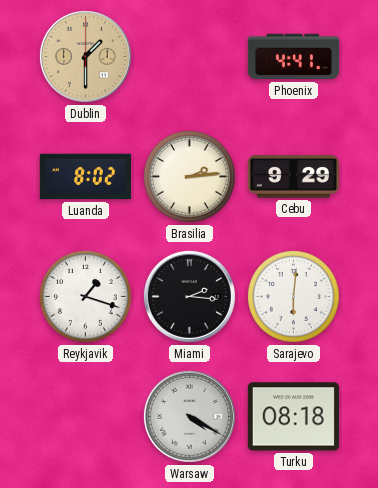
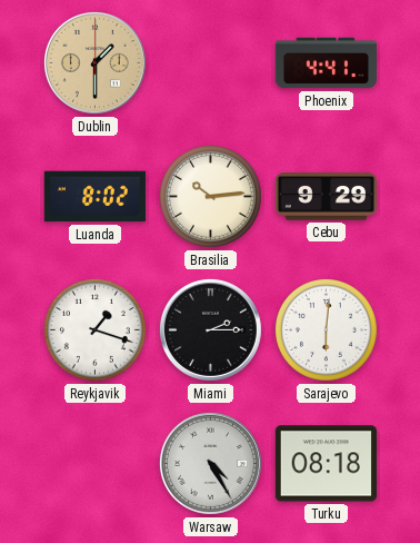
Brasilia: 2:14 -> 10:14 (210, 196)
Miami: 2:16 -> 2:15 (210, 329)
Warsaw: 4:20 -> 4:25 (210, 463)
